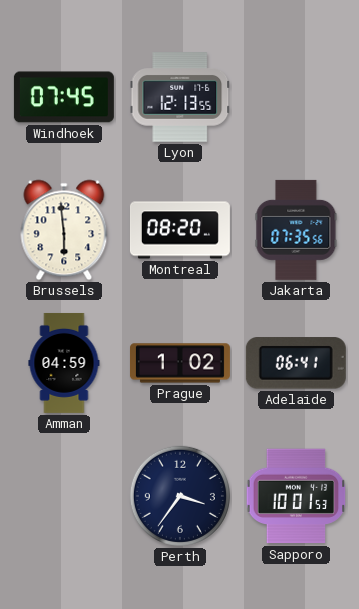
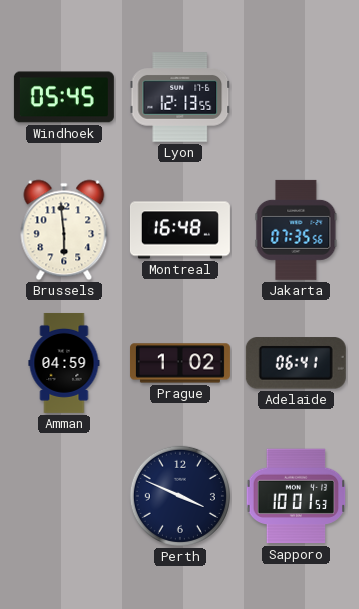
Windhoek: 07:45 -> 05:45 (64, 97)
Montreal: 08:20 -> 16:48 (180, 230)
Perth: 3:36 -> 3:49 (180, 496)
